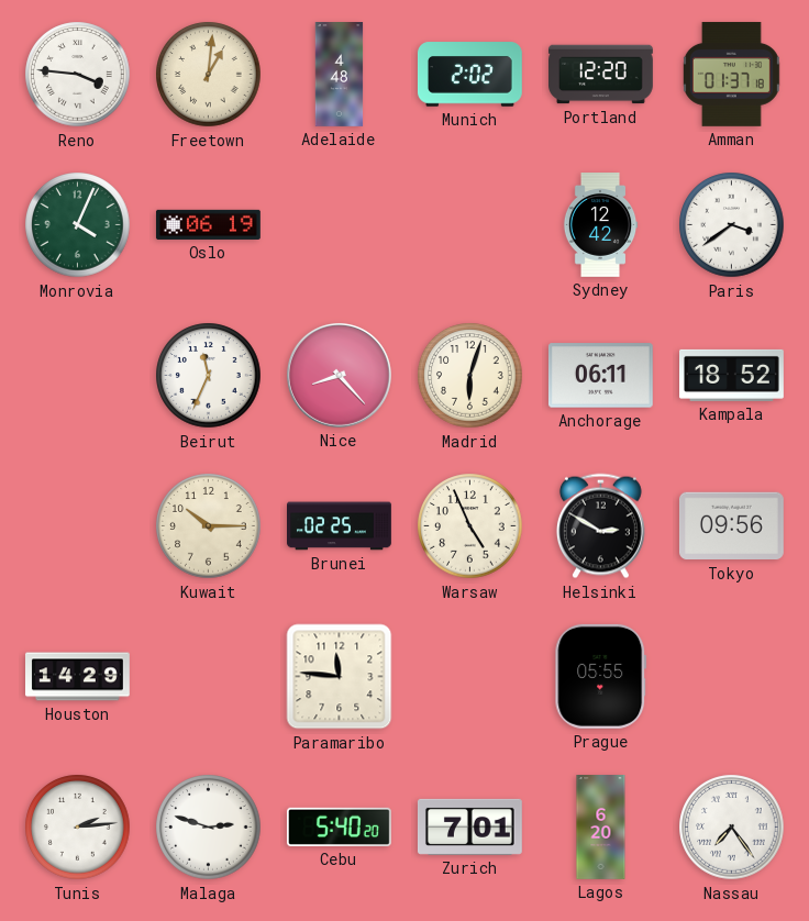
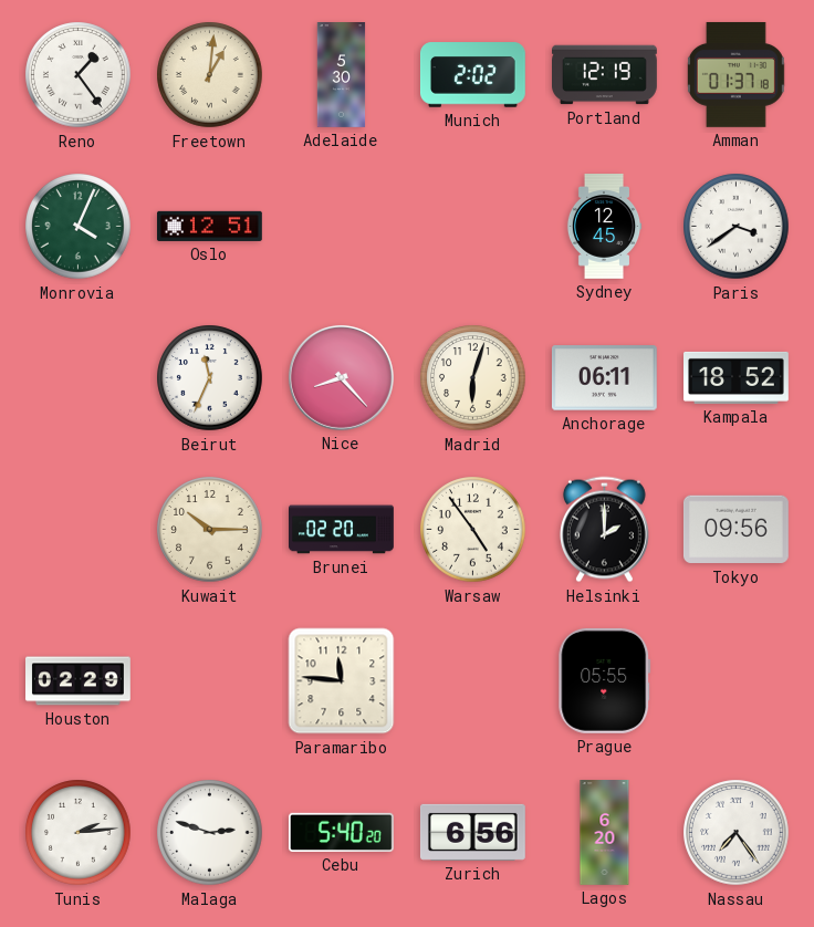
Reno: 3:46 -> 1:24 (79, 75)
Adelaide: 4:48 -> 5:30 (342, 75)
Portland: 12:20 -> 12:19 (605, 75)
Oslo: 06:19 -> 12:51 (209, 226)
Sydney: 12:42 -> 12:45 (604, 227)
Brunei: 02:25 -> 02:20 (342, 530)
Warsaw: 4:56 -> 4:54 (473, 530)
Helsinki: 2:50 -> 2:00 (604, 530)
Houston: 14:29 -> 02:29 (79, 681)
Zurich: 7:01 -> 6:56 (472, 832)
